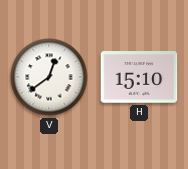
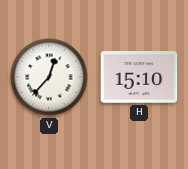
V: 12:39 -> 12:37 (49, 77)
